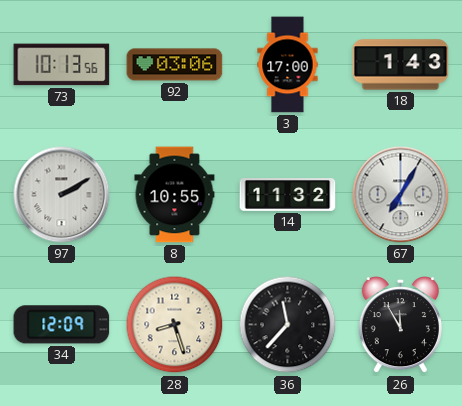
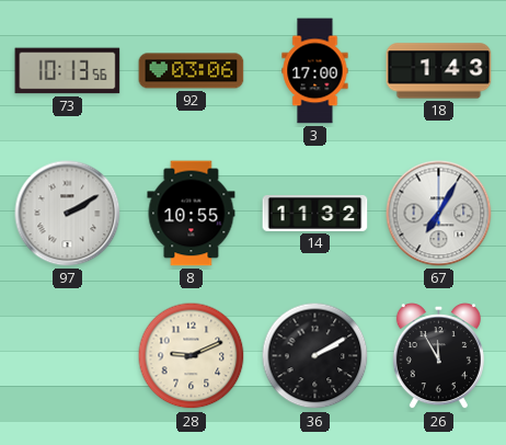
34: 12:09 -> none (62, 325)
28: 8:27 -> 9:11 (192, 356)
36: 11:37 -> 2:10 (315, 356)
